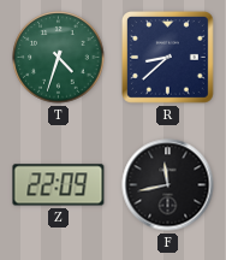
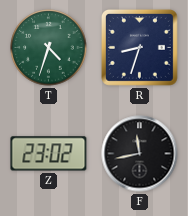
R: 8:38 -> 8:33 (139, 47)
Z: 22:09 -> 23:02 (49, 154)
